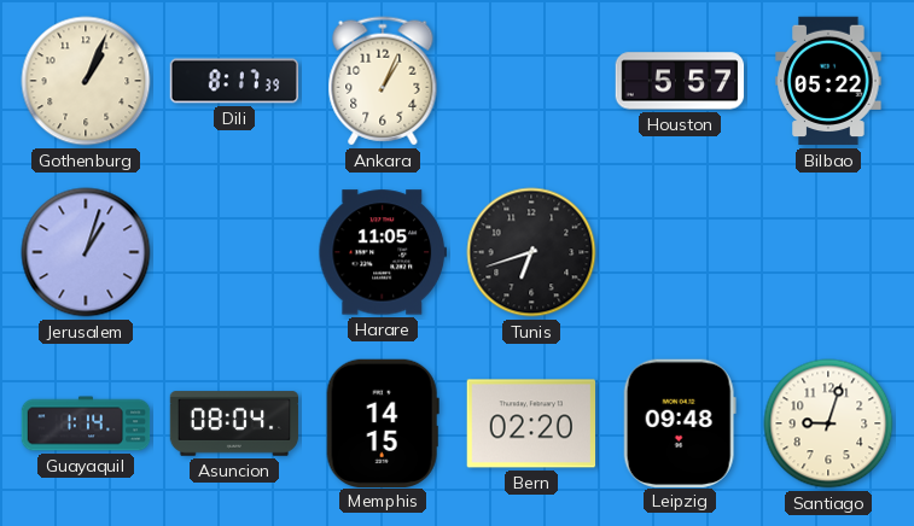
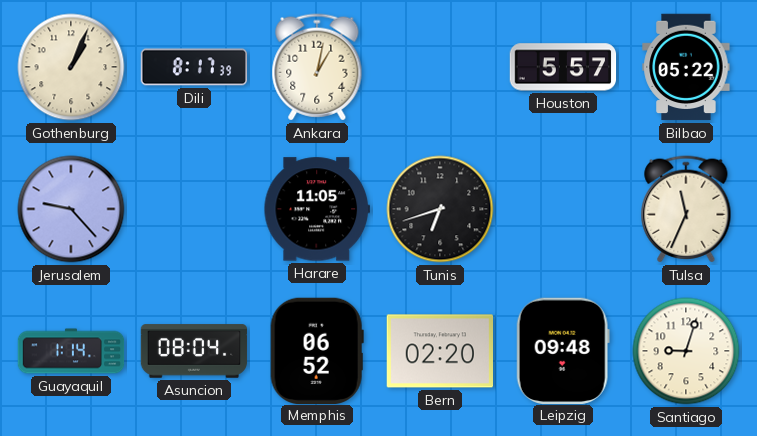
Ankara: 1:04 -> 1:02 (317, 67)
Jerusalem: 1:03 -> 9:23 (71, 209)
Tulsa: none -> 11:34 (686, 209)
Memphis: 14:15 -> 06:52 (317, 350)
